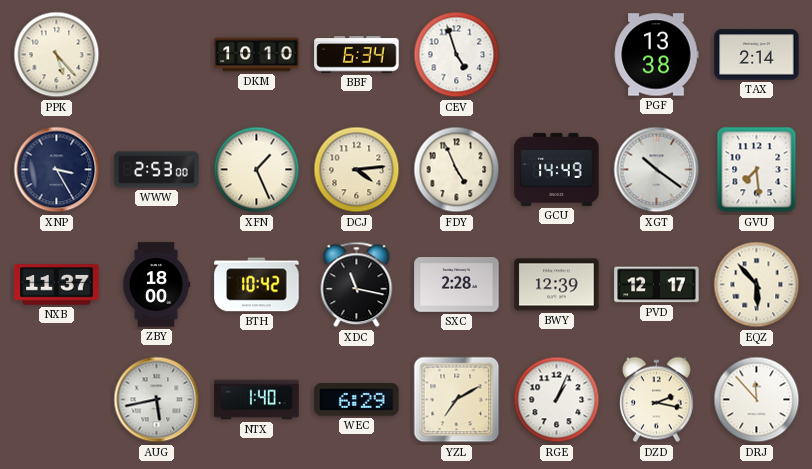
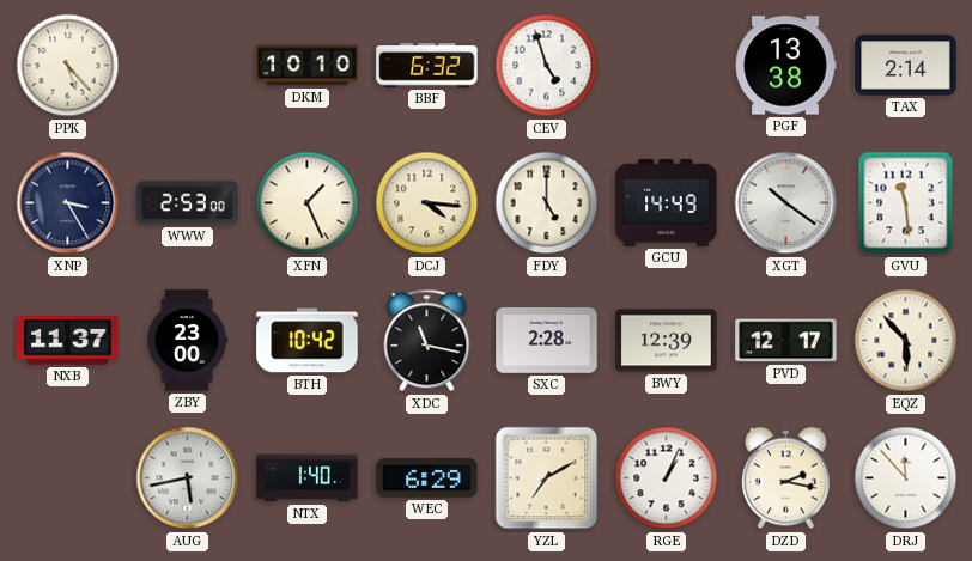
BBF: 6:34 -> 6:32 (427, 66)
DCJ: 4:14 -> 4:16 (427, 203)
FDY: 4:56 -> 5:00 (547, 203)
GVU: 7:29 -> 11:29 (906, 203)
ZBY: 18:00 -> 23:00 (187, 341)
